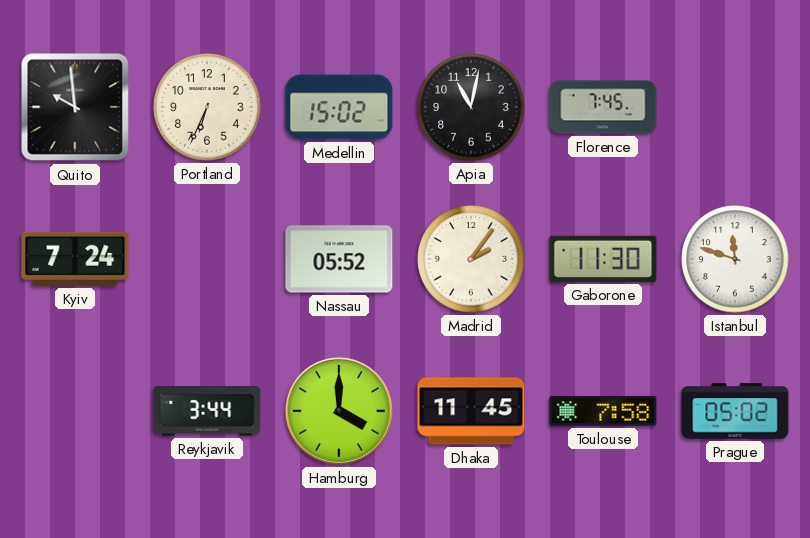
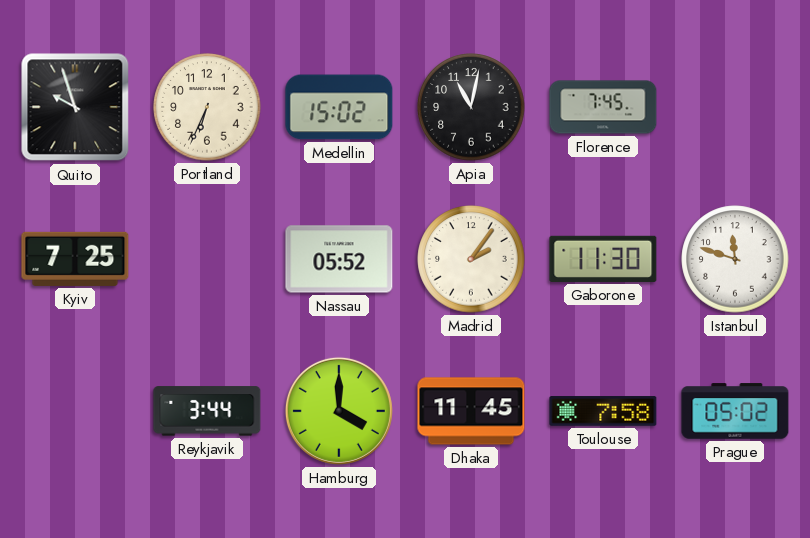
Quito: 9:59 -> 9:57 (75, 107)
Kyiv: 7:24 -> 7:25 (75, 259)
